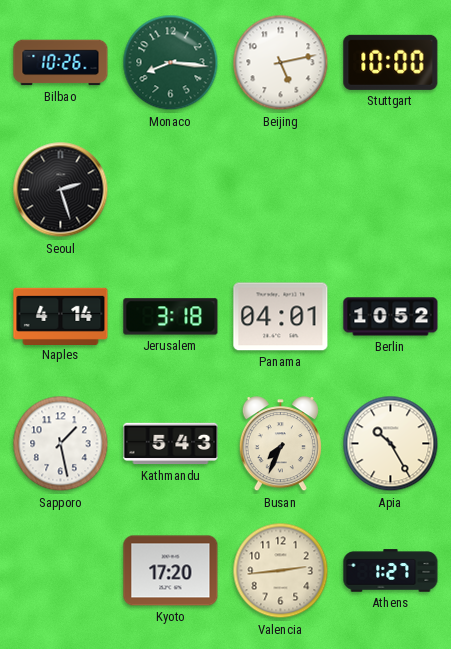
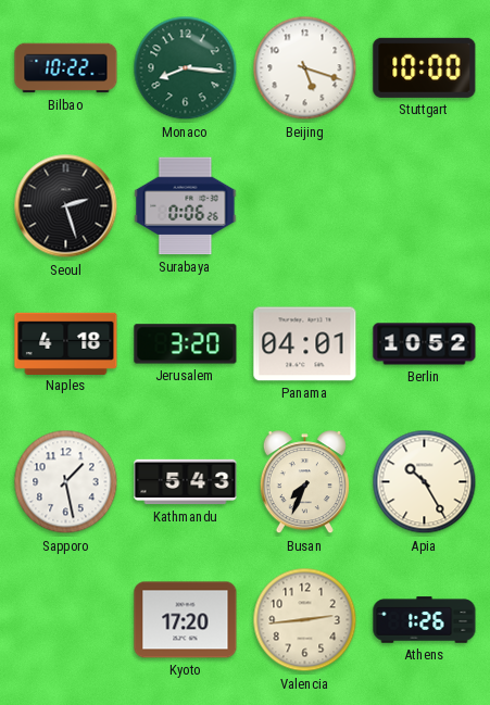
Bilbao: 10:26 -> 10:22 (66, 68)
Beijing: 5:13 -> 5:18 (305, 68)
Surabaya: none -> 0:06 (186, 206)
Naples: 4:14 -> 4:18 (66, 343)
Jerusalem: 3:18 -> 3:20 (186, 344)
Athens: 1:27 -> 1:26 (425, 620)
